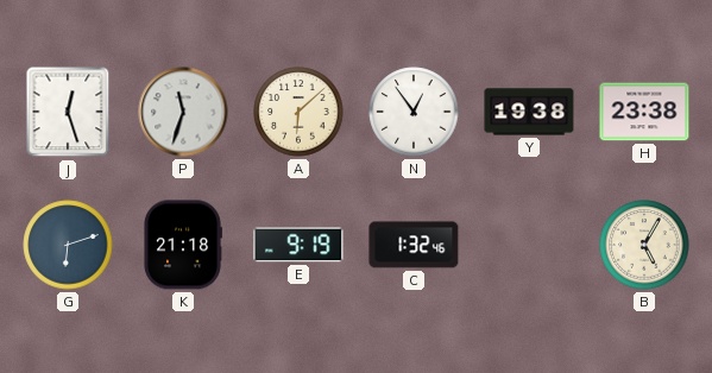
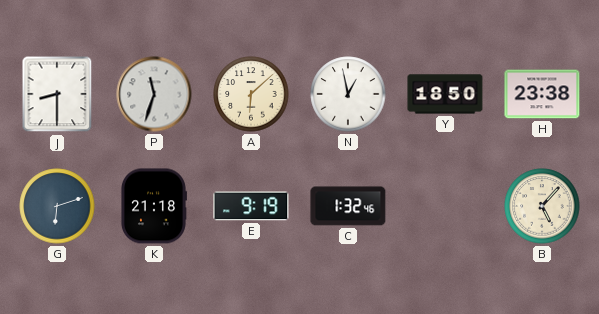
J: 12:27 -> 8:30 (57, 94)
N: 12:54 -> 12:58 (348, 94)
Y: 19:38 -> 18:50 (445, 94)
B: 5:05 -> 5:07 (542, 206)
